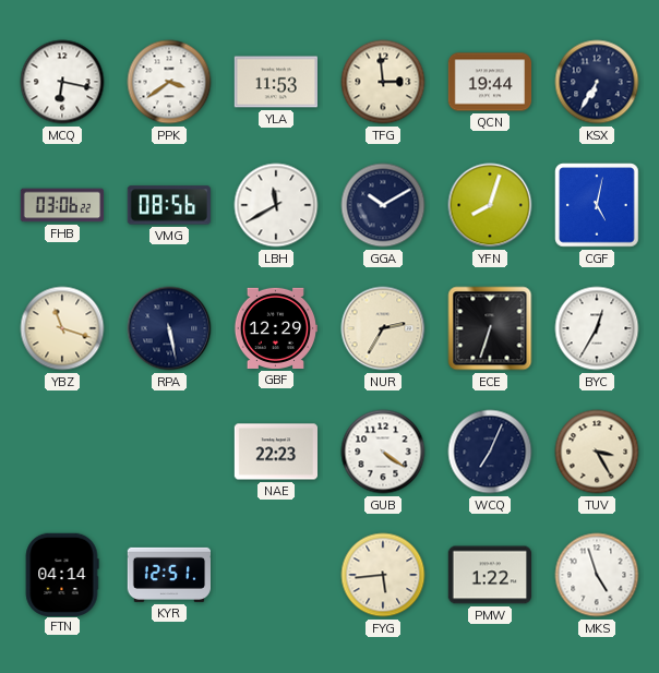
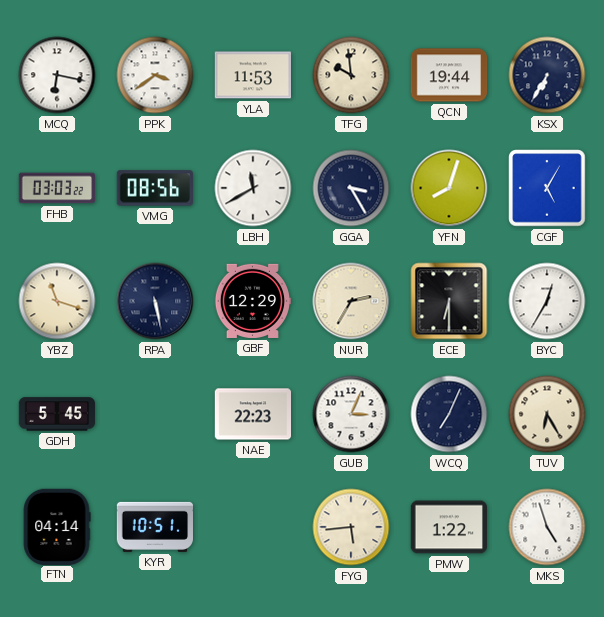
TFG: 2:59 -> 9:59 (351, 75)
FHB: 03:06 -> 03:03 (57, 188)
GGA: 10:10 -> 3:25 (351, 188)
CGF: 5:02 -> 5:05 (547, 188)
ECE: 6:33 -> 6:30 (449, 301)
GDH: none -> 5:45 (57, 414)
GUB: 4:21 -> 3:04 (351, 414)
TUV: 3:25 -> 6:25 (547, 414)
KYR: 12:51 -> 10:51 (155, 527)
